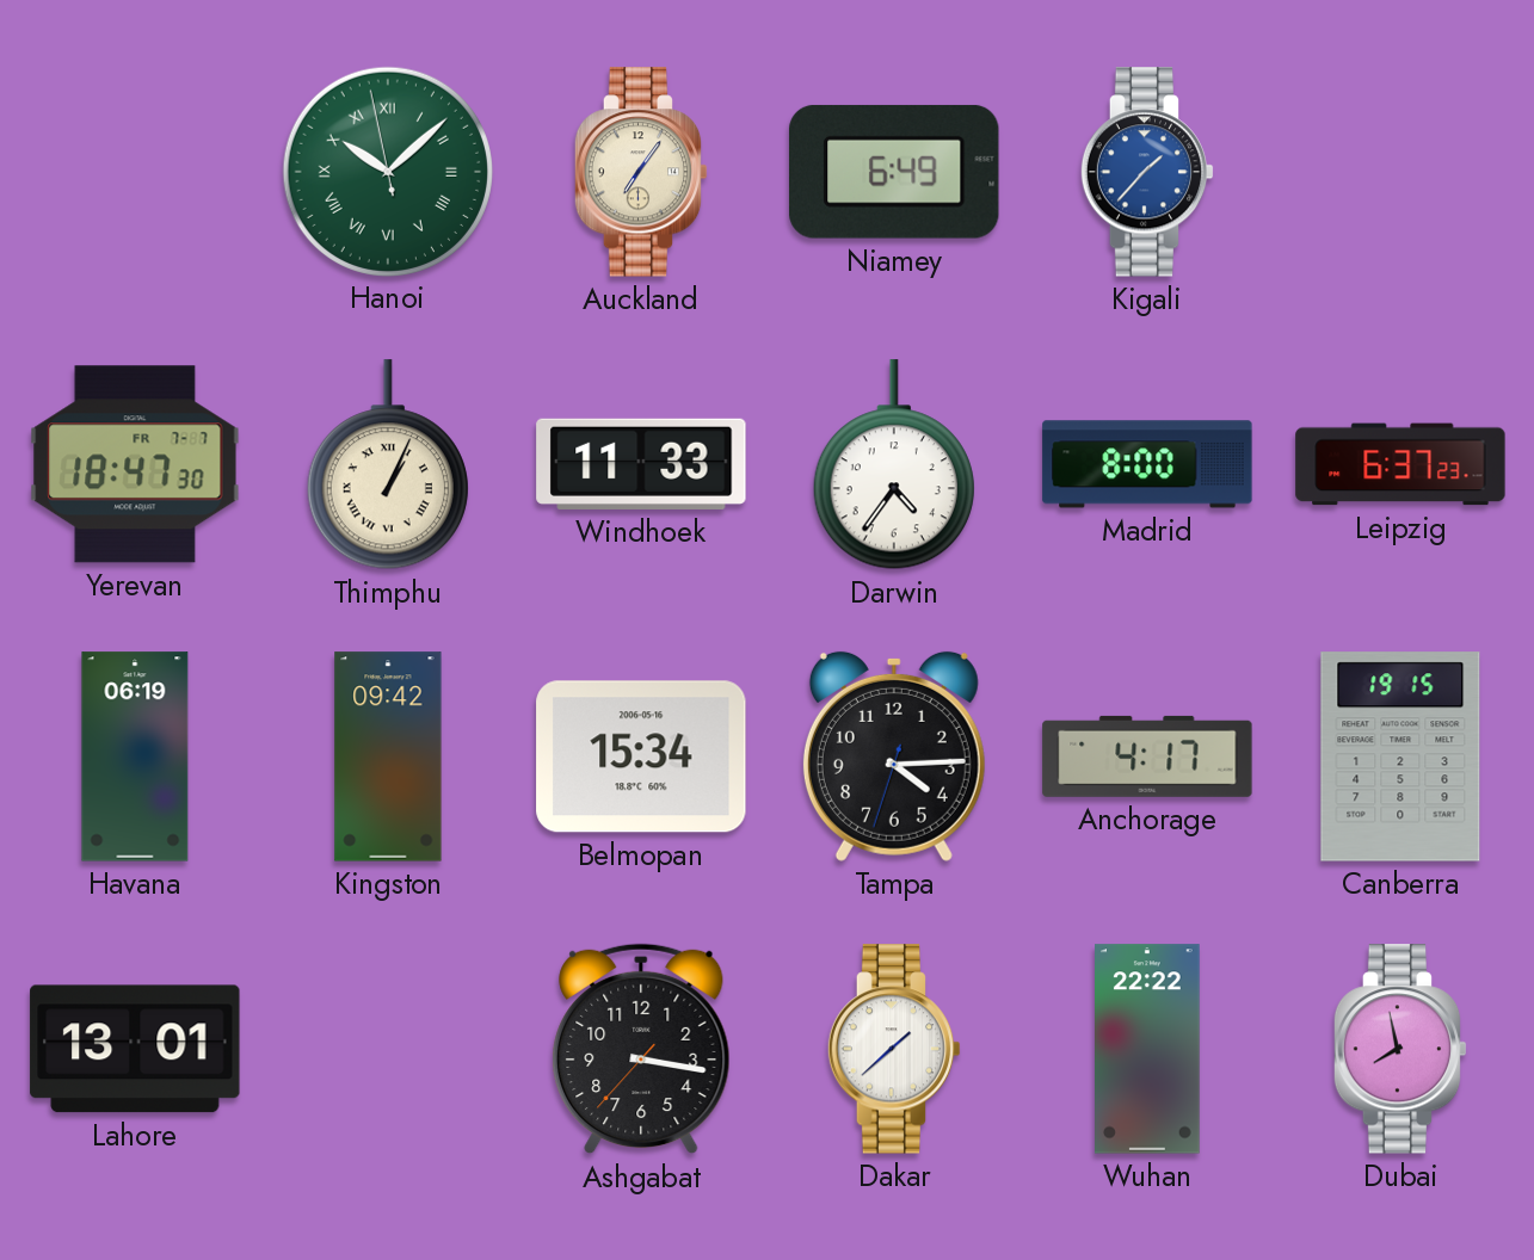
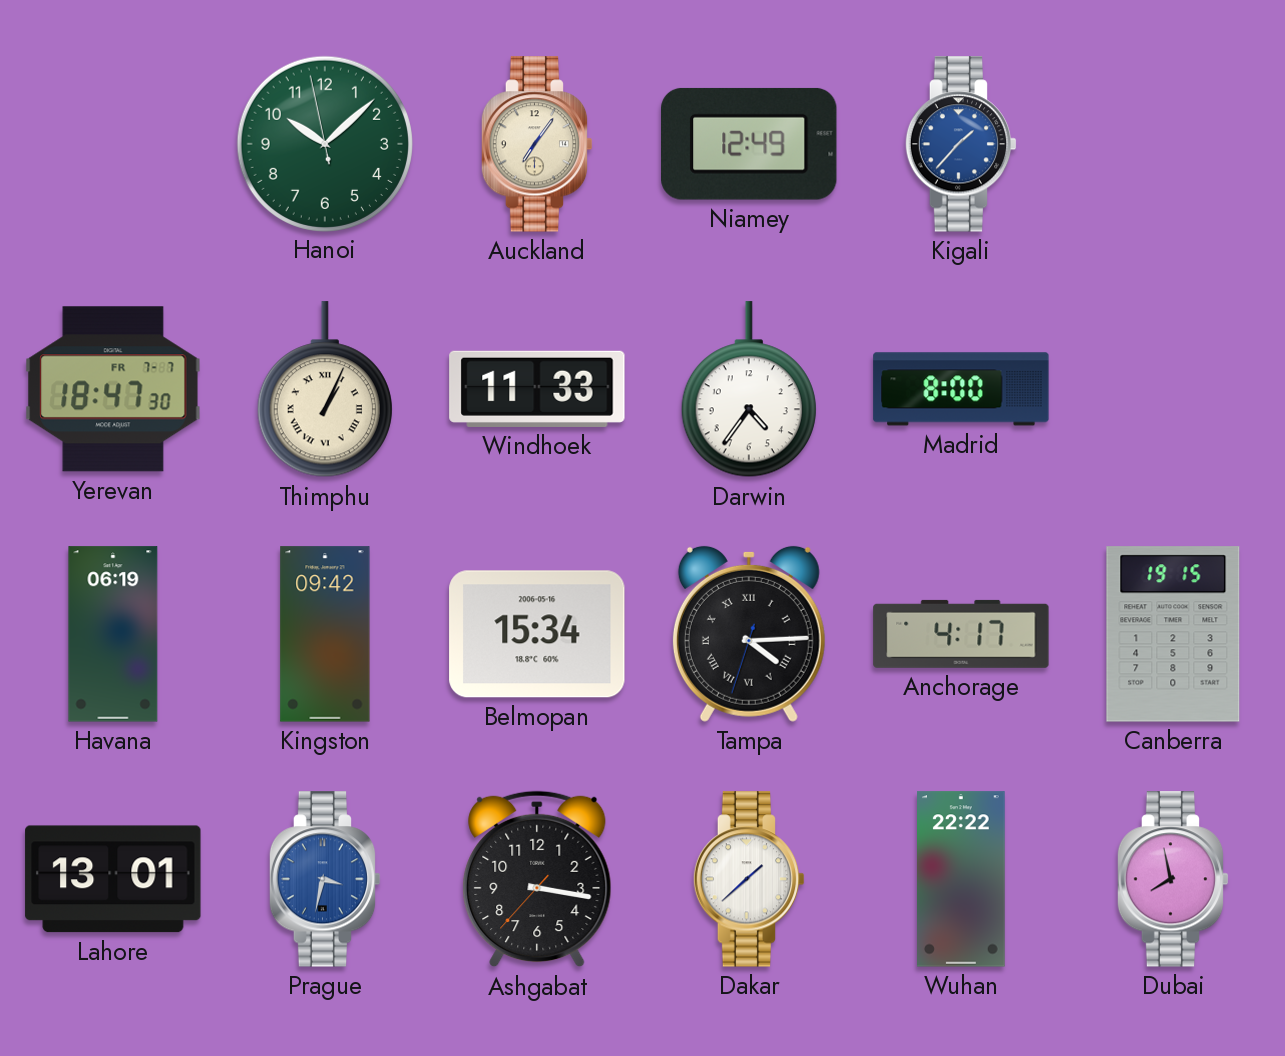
Hanoi numerals: Roman -> Arabic (324, 143)
Niamey: 6:49 -> 12:49 (750, 144)
Leipzig: 6:37 -> none (1400, 464)
Tampa numerals: Arabic -> Roman (749, 634)
Prague: none -> 3:32 (325, 879)
